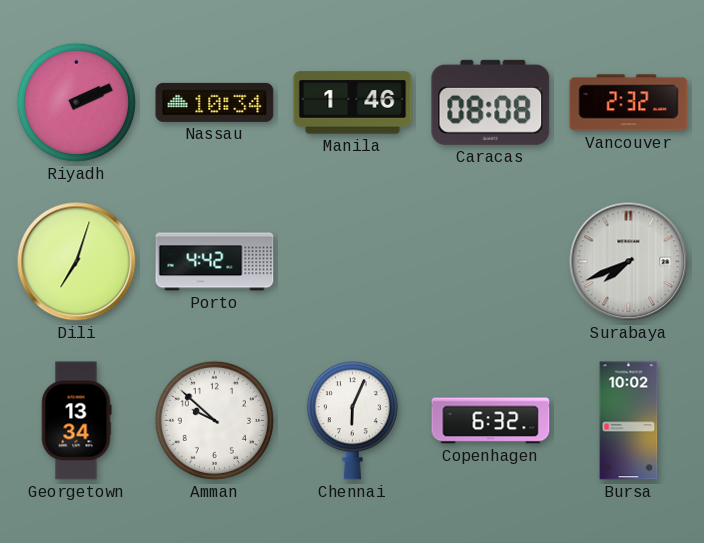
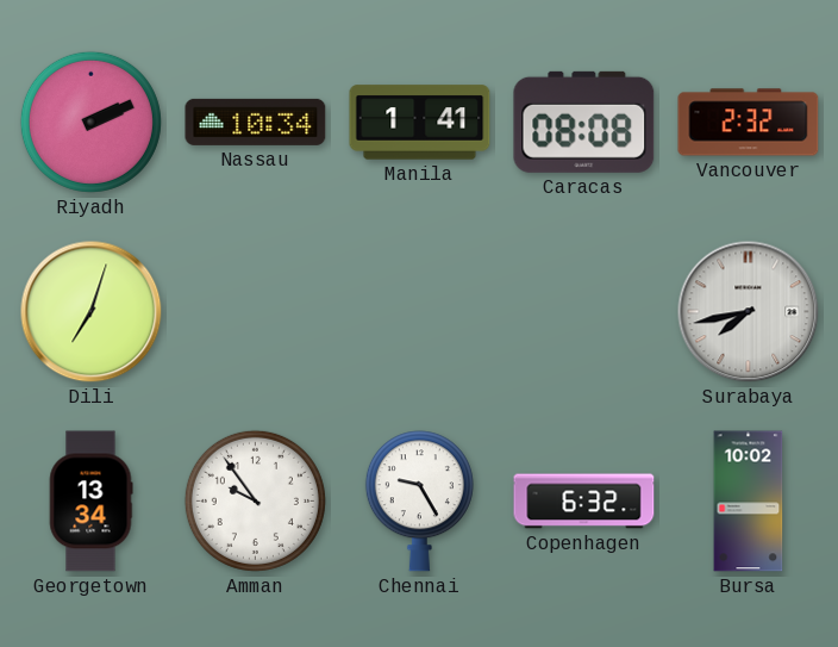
Manila: 1:46 -> 1:41 (420, 123)
Porto: 4:42 -> none (215, 262)
Surabaya: 7:41 -> 7:43 (749, 312)
Amman: 9:52 -> 9:54 (255, 500)
Chennai: 6:04 -> 9:25 (419, 502)
